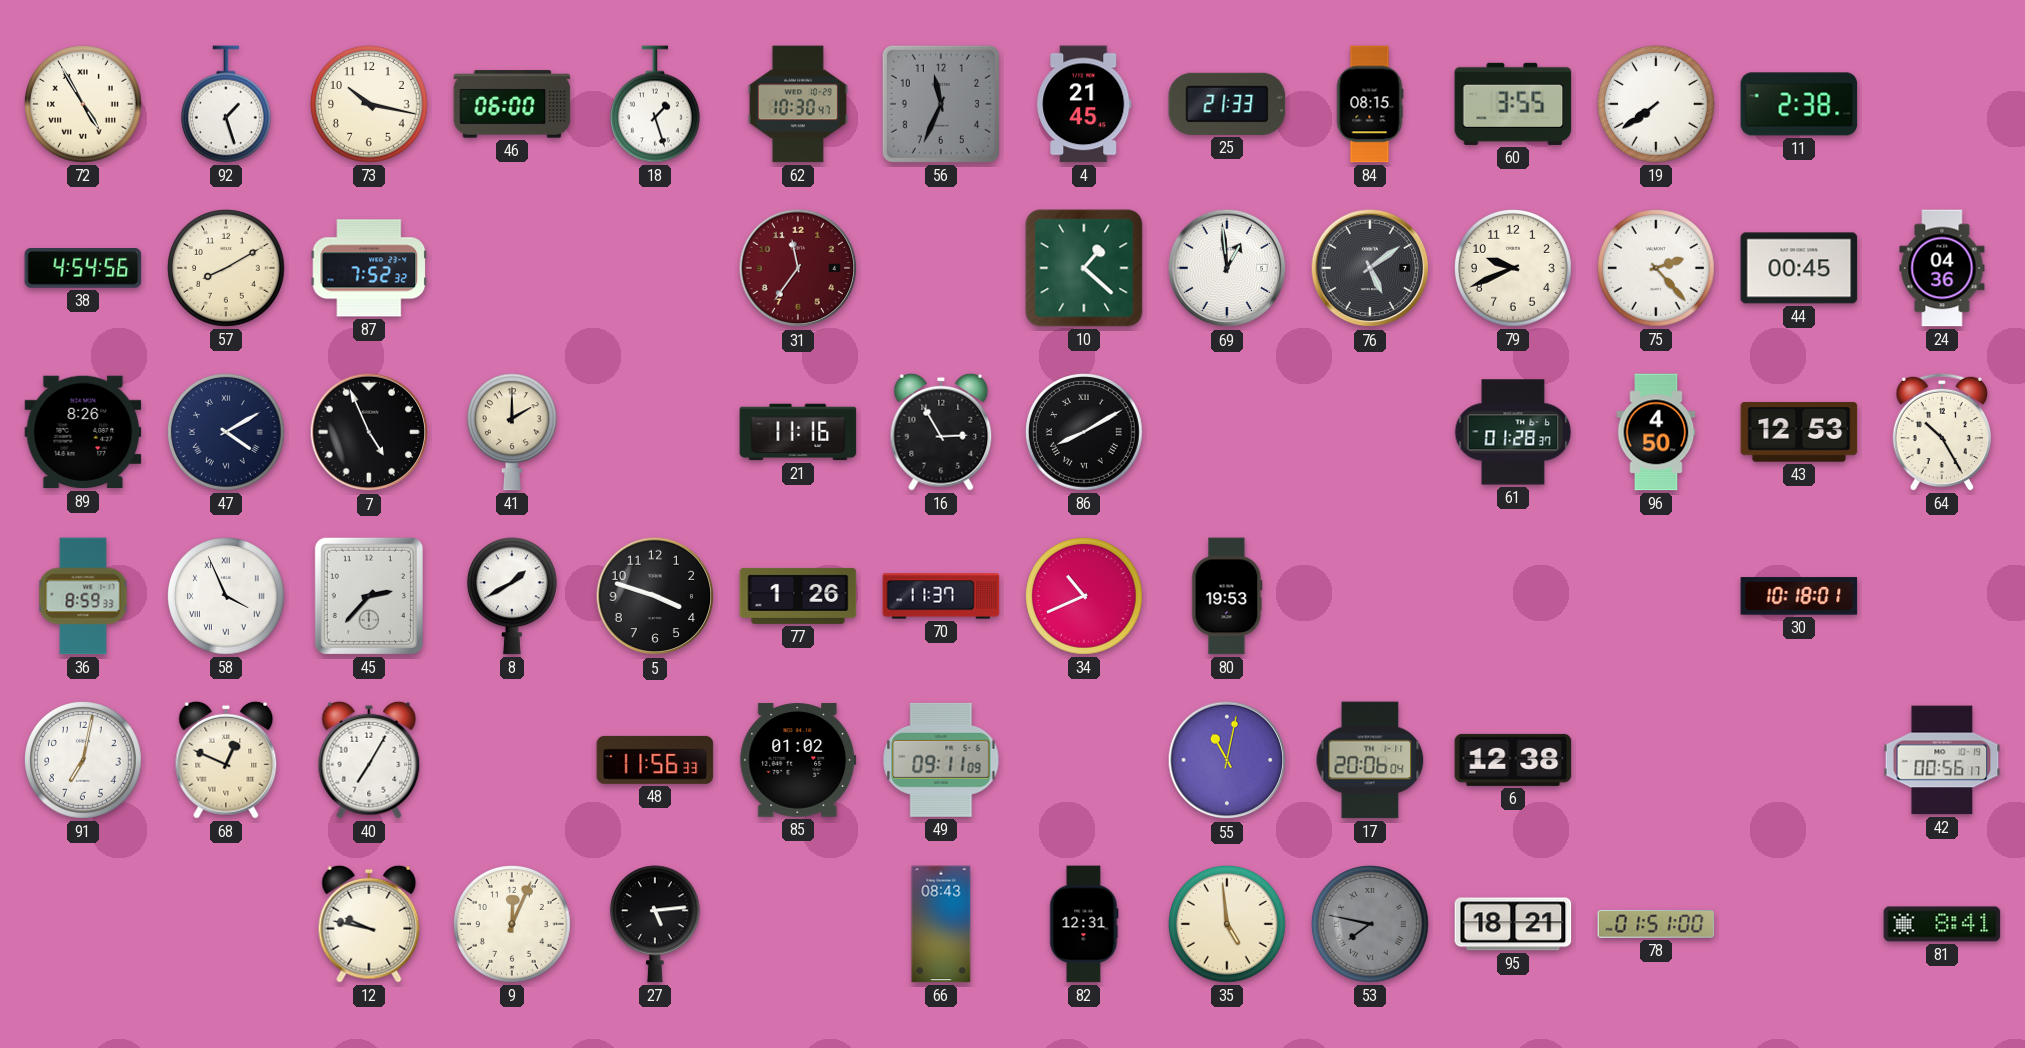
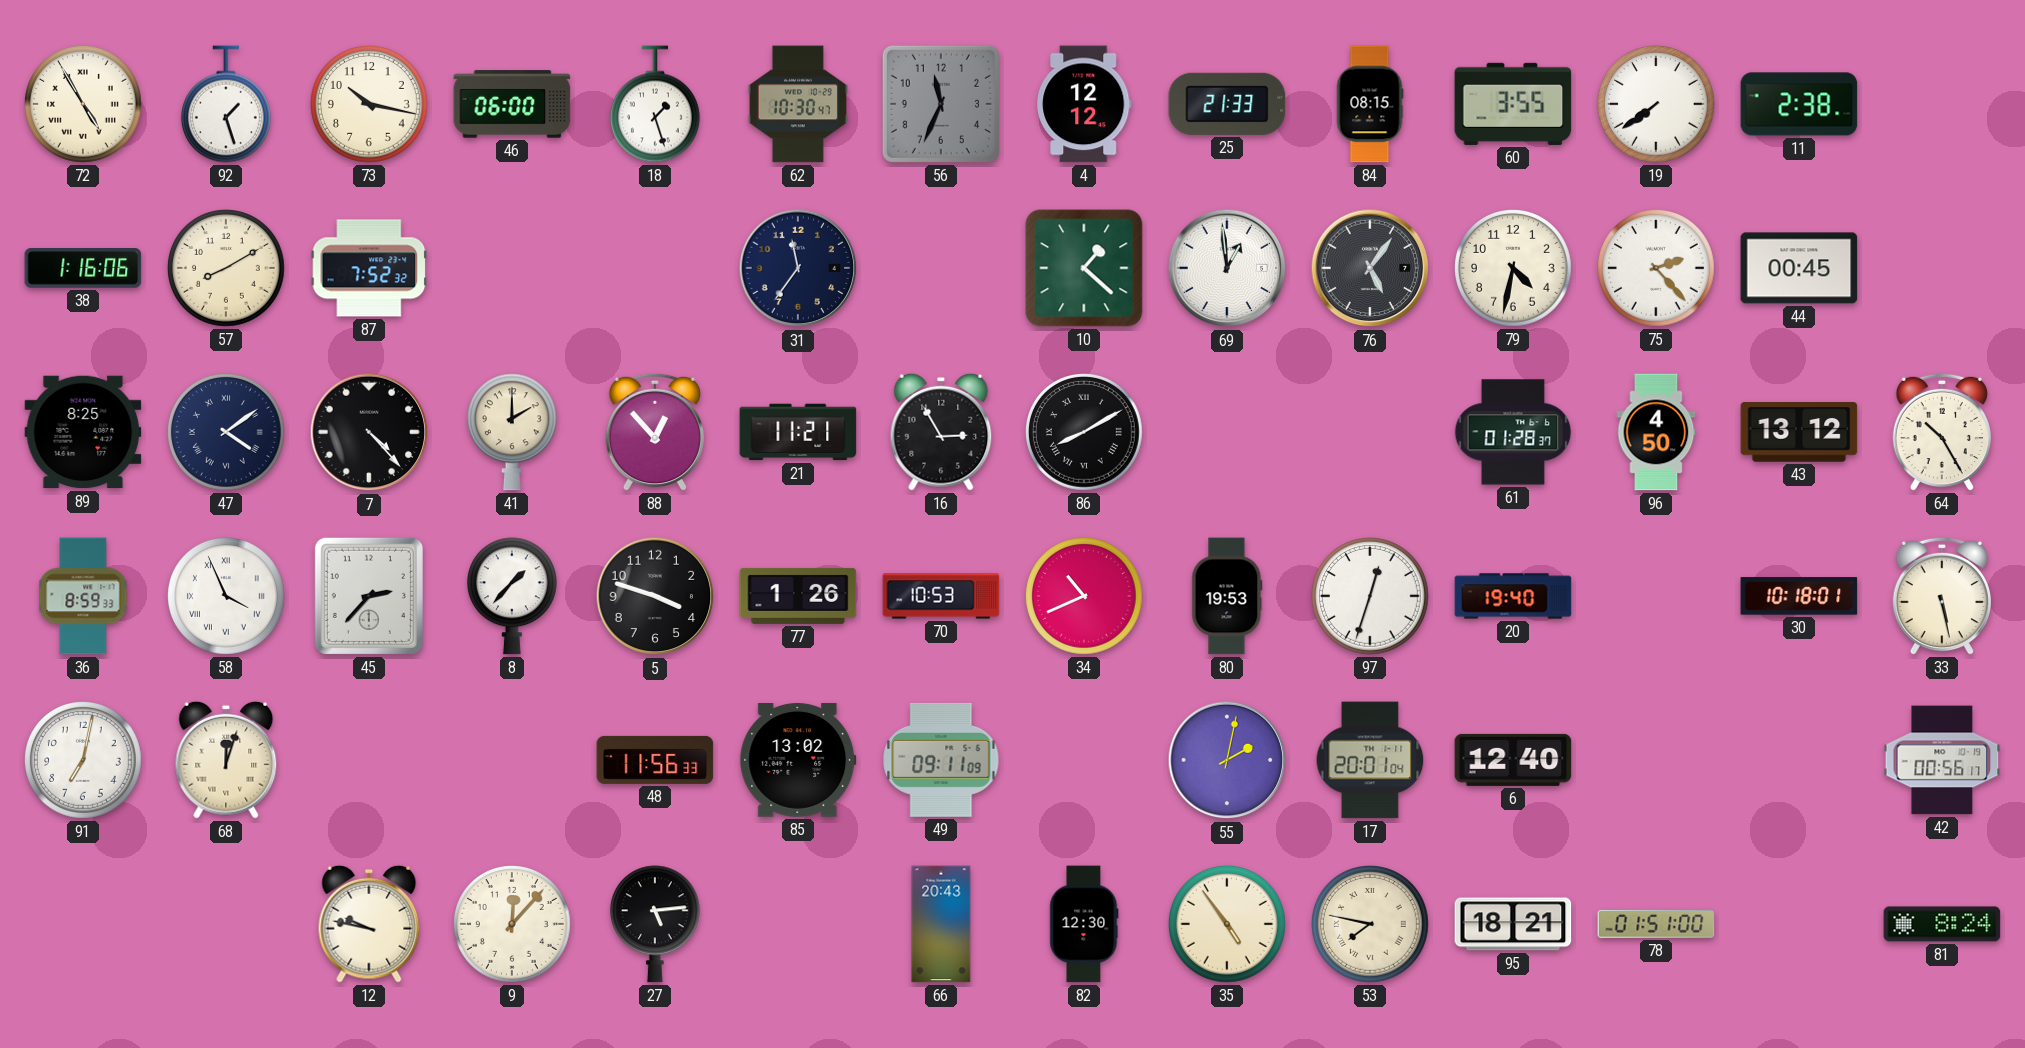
4: 21:45 -> 12:12 (1084, 104)
38: 4:54 -> 1:16 (83, 269)
31 dial: burgundy -> navy (798, 268)
76: 5:09 -> 5:06 (1370, 268)
79: 9:41 -> 4:32 (1514, 269)
24: 04:36 -> none (1942, 268)
89: 8:26 -> 8:25 (83, 432)
47: 4:10 -> 4:09 (227, 433)
7: 4:56 -> 4:23 (369, 432)
88: none -> 12:53 (654, 432)
21: 11:16 -> 11:21 (798, 432)
43: 12:53 -> 13:12 (1799, 432)
8: 1:40 -> 1:37 (512, 596)
70: 11:37 -> 10:53 (941, 596)
97: none -> 12:33 (1371, 597)
20: none -> 19:40 (1513, 596)
33: none -> 5:28 (1941, 596)
68: 12:49 -> 12:03 (226, 760)
40: 7:05 -> none (369, 760)
85: 01:02 -> 13:02 (798, 760)
55: 11:02 -> 2:02 (1227, 760)
17: 20:06 -> 20:01 (1370, 760)
6: 12:38 -> 12:40 (1513, 760)
9: 12:04 -> 12:07 (513, 925)
66: 08:43 -> 20:43 (941, 924)
82: 12:31 -> 12:30 (1084, 924)
35: 4:59 -> 4:54 (1228, 925)
53 dial: grey -> cream (1371, 925)
81: 8:41 -> 8:24 (1942, 924)
